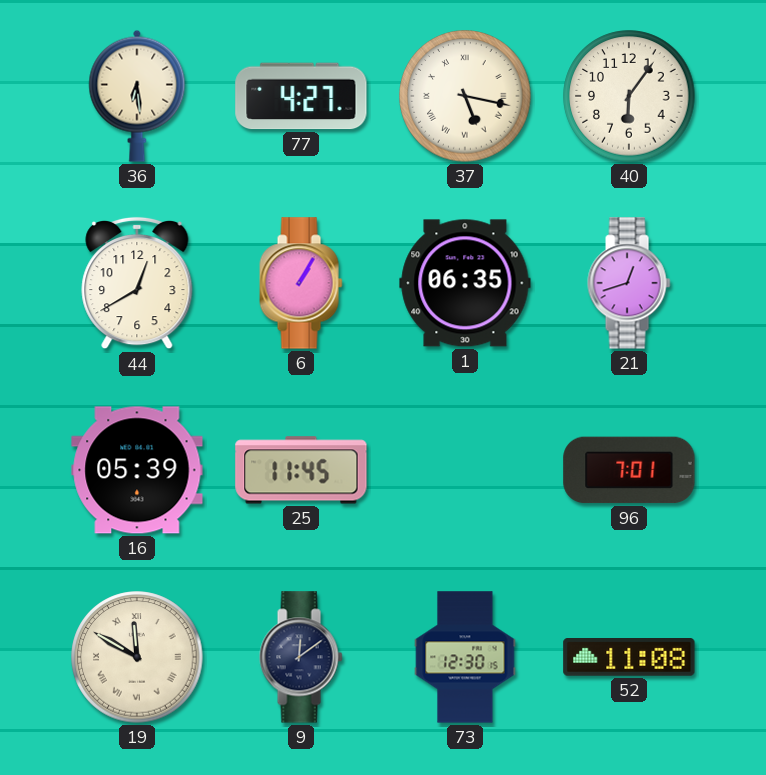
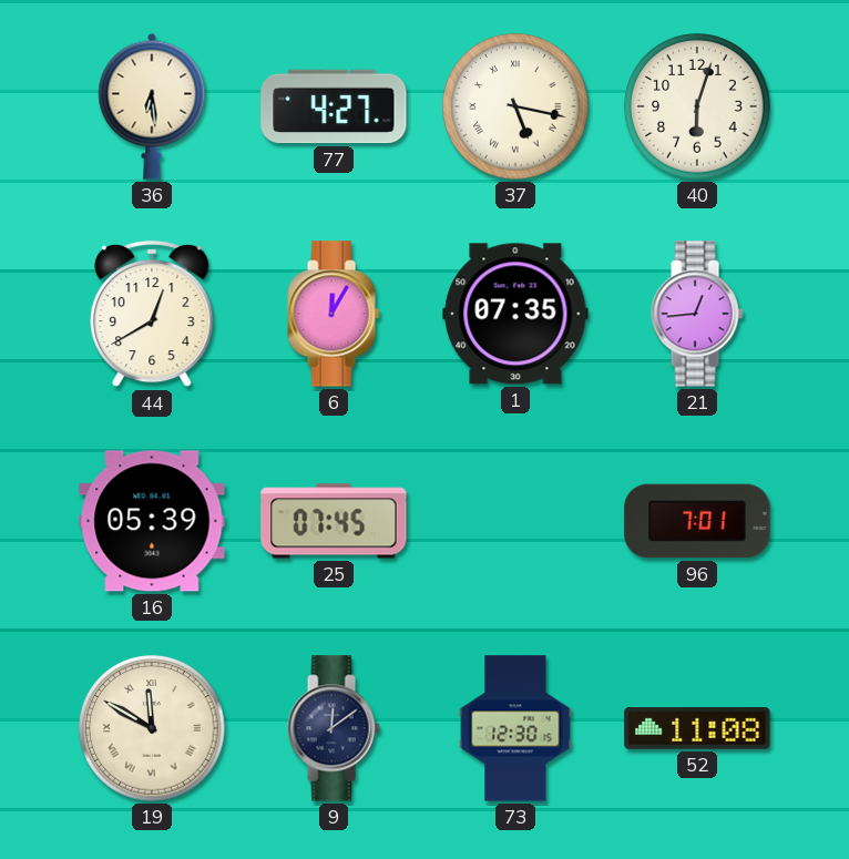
40: 6:06 -> 6:03 (697, 106)
6: 1:05 -> 12:05 (334, 314)
1: 06:35 -> 07:35 (515, 314)
21: 12:42 -> 12:44 (697, 314)
25: 11:45 -> 07:45 (334, 521)
